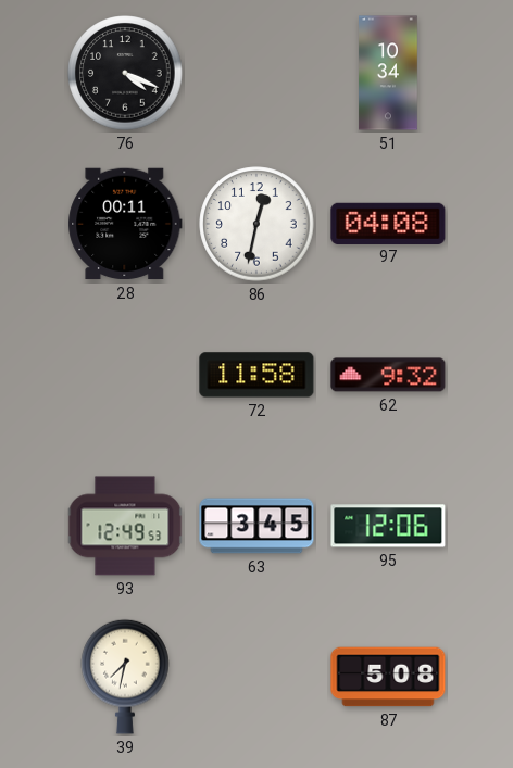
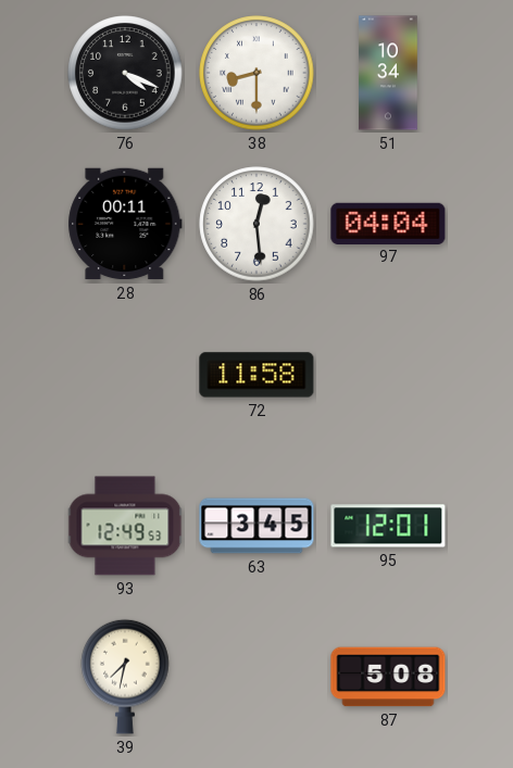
38: none -> 8:30 (256, 73)
86: 12:32 -> 12:29 (256, 224)
97: 04:08 -> 04:04 (388, 223)
62: 9:32 -> none (388, 375)
95: 12:06 -> 12:01 (388, 526)
